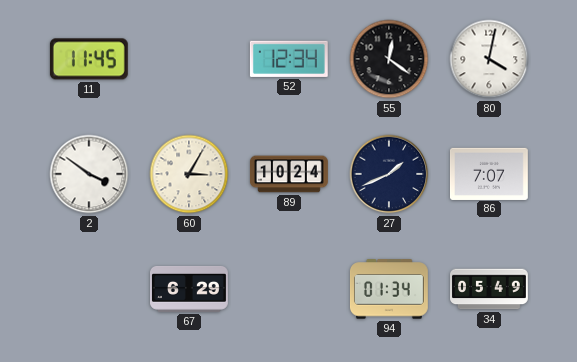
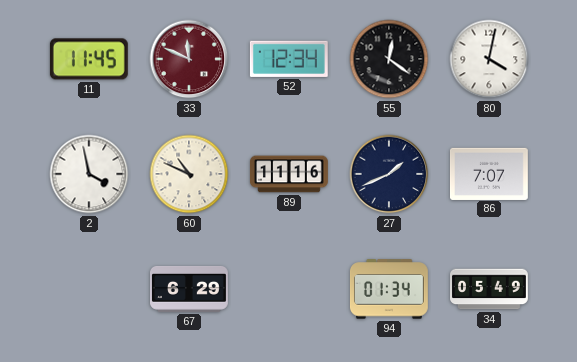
33: none -> 11:49 (189, 59)
2: 3:51 -> 3:58 (89, 174)
60: 3:05 -> 10:49 (189, 174)
89: 10:24 -> 11:16 (289, 174)
